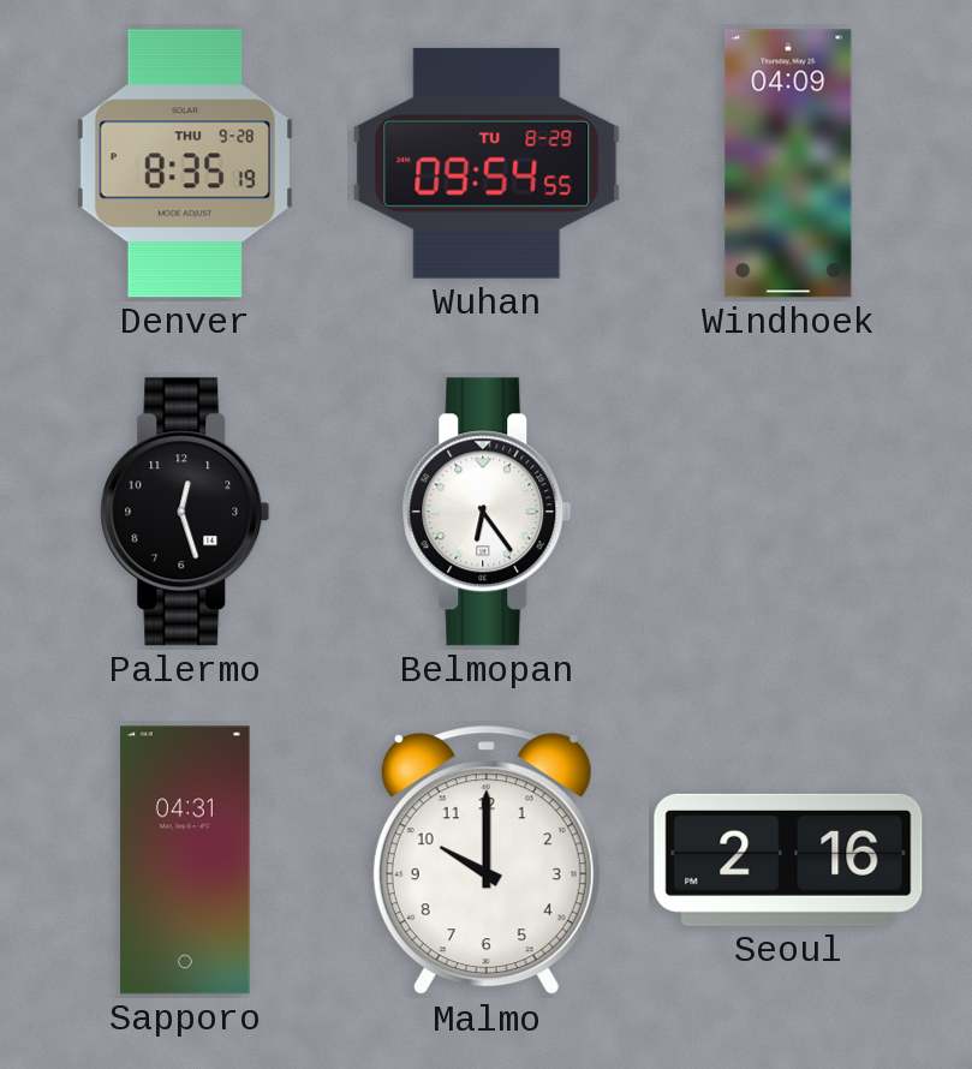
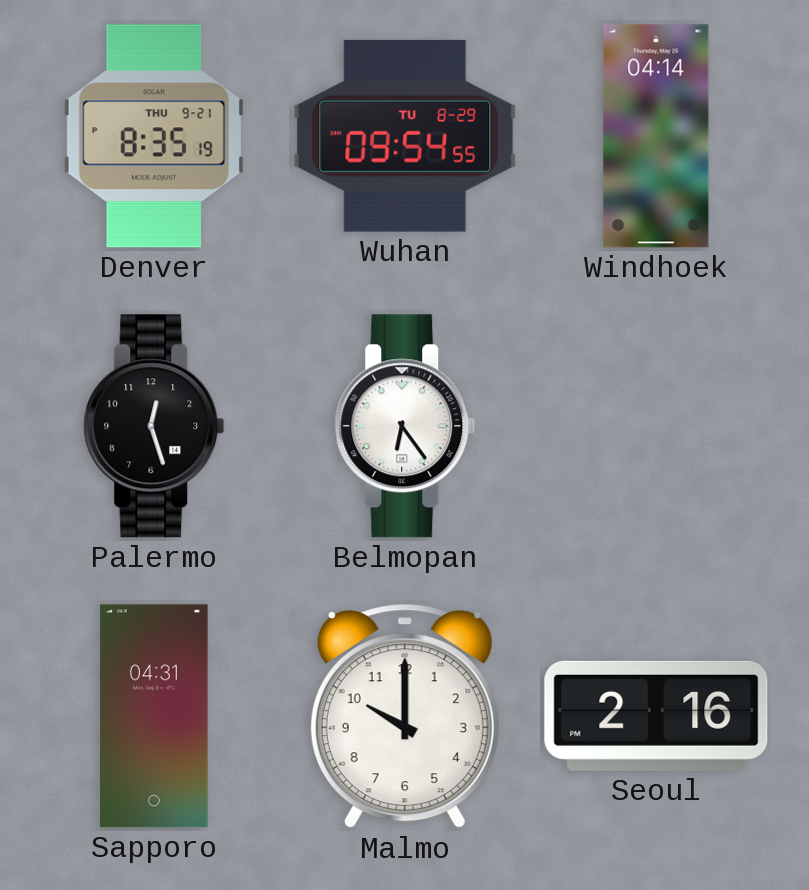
Denver date: THU 9-28 -> THU 9-21 (154, 136)
Windhoek: 04:09 -> 04:14 (656, 136)
